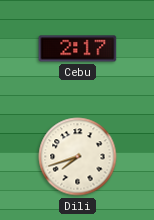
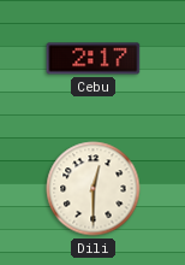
Dili: 7:42 -> 12:30 (94, 189)
